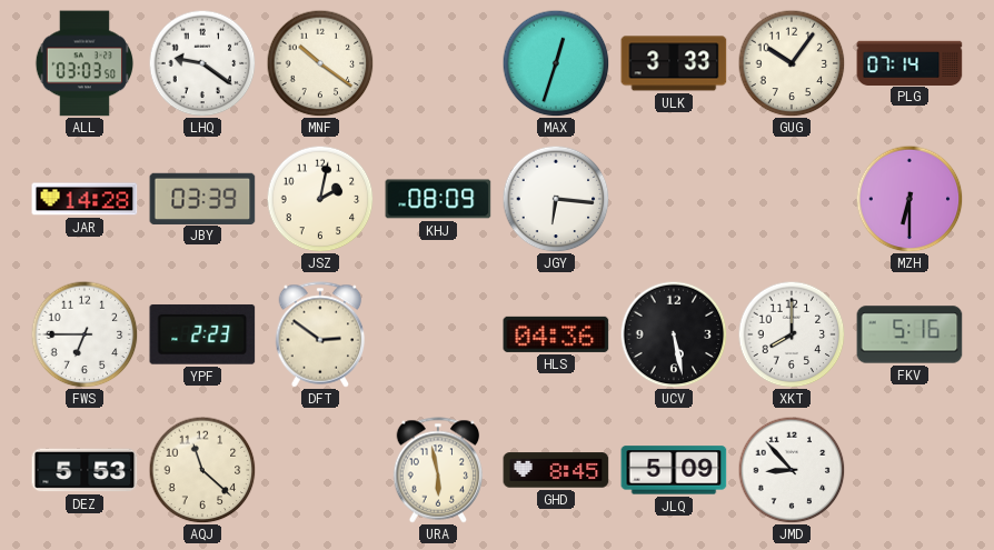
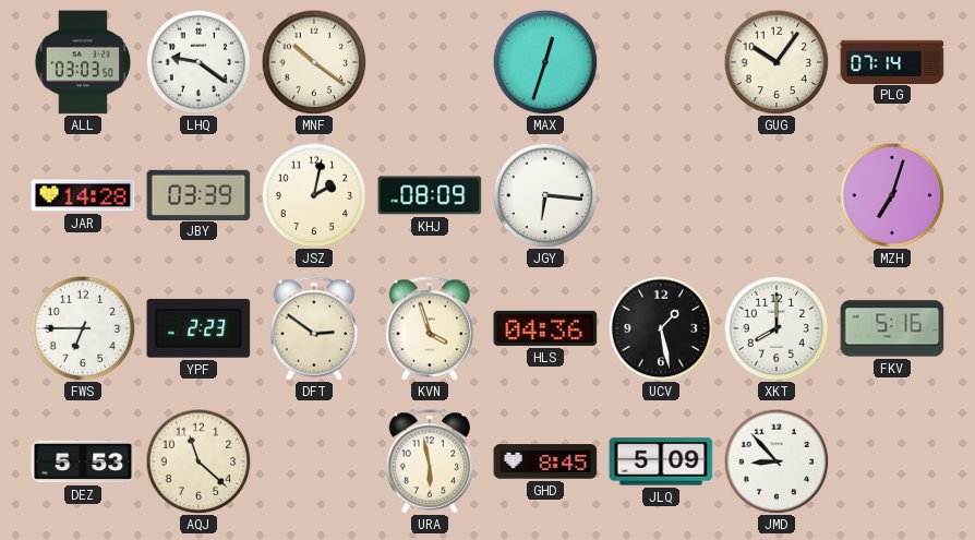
ULK: 3:33 -> none (674, 63)
MZH: 6:30 -> 7:03 (892, 195)
KVN: none -> 3:57 (430, 328)
UCV: 5:28 -> 1:28 (661, 328)
